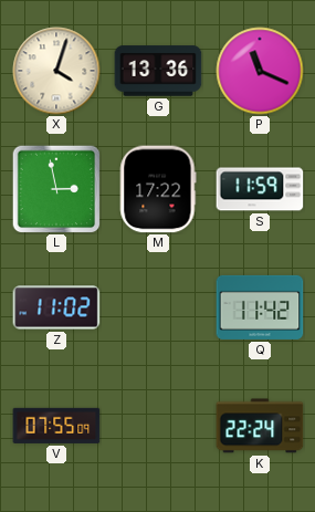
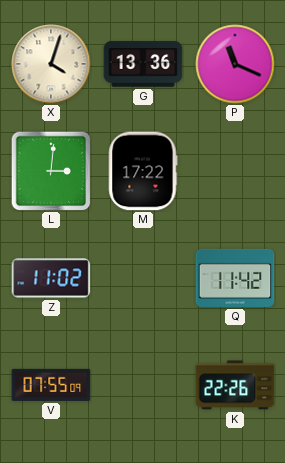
L: 2:58 -> 3:01 (51, 171)
S: 11:59 -> none (260, 189)
K: 22:24 -> 22:26 (235, 385)
